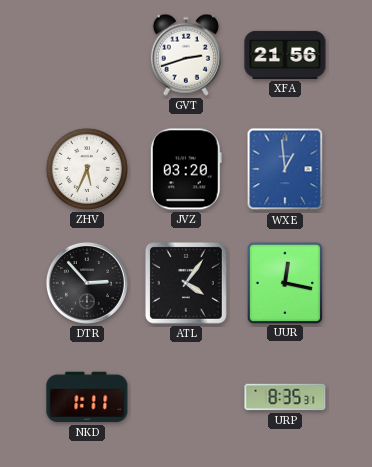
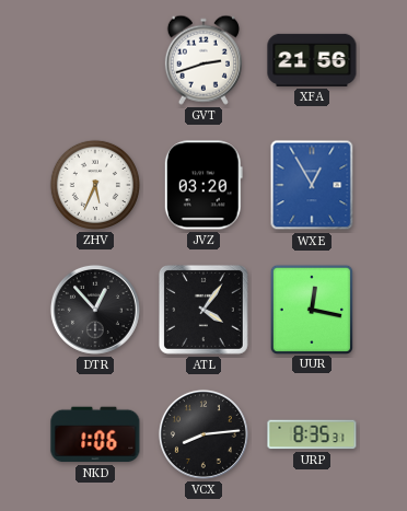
WXE: 12:59 -> 12:55 (312, 185)
DTR: 2:53 -> 12:53 (95, 310)
NKD: 1:11 -> 1:06 (95, 434)
VCX: none -> 8:14 (203, 434)
